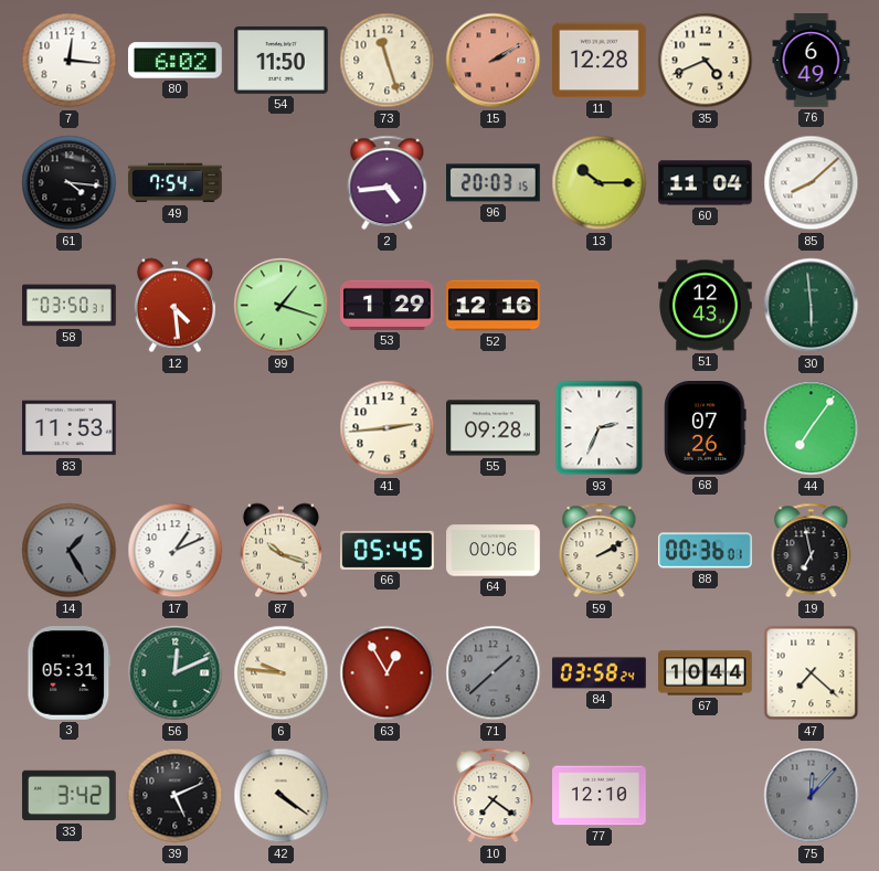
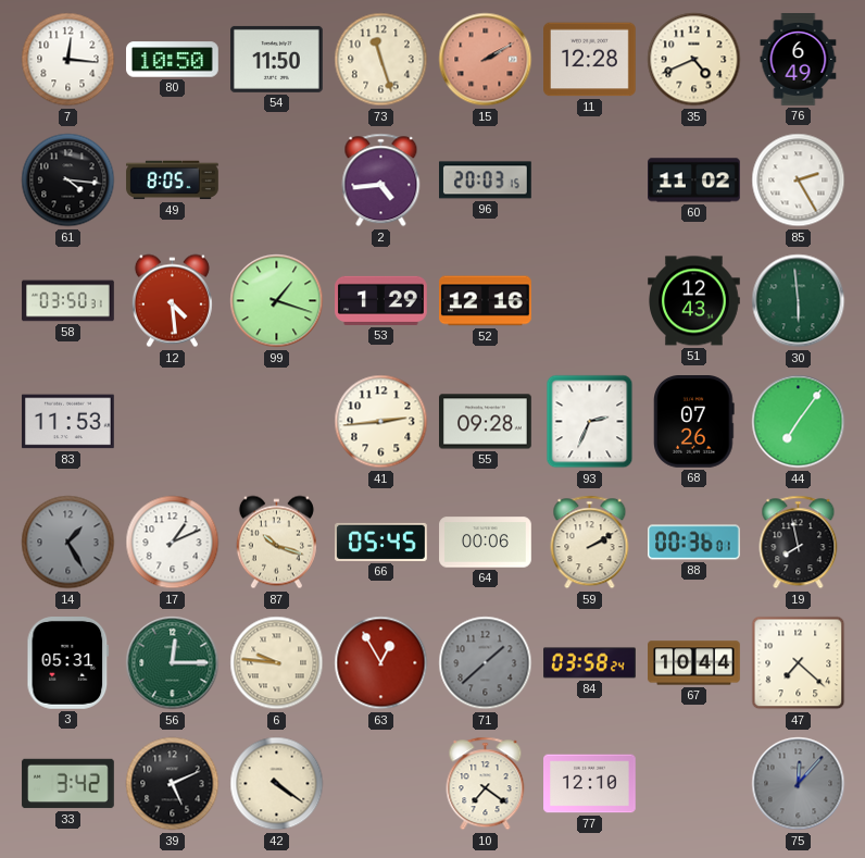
80: 6:02 -> 10:50 (173, 60)
49: 7:54 -> 8:05 (173, 181)
13: 10:15 -> none (600, 183)
60: 11:04 -> 11:02 (694, 181)
85: 8:08 -> 2:25 (799, 181)
19: 6:58 -> 7:58 (799, 543)
56: 12:11 -> 12:15 (173, 663)
